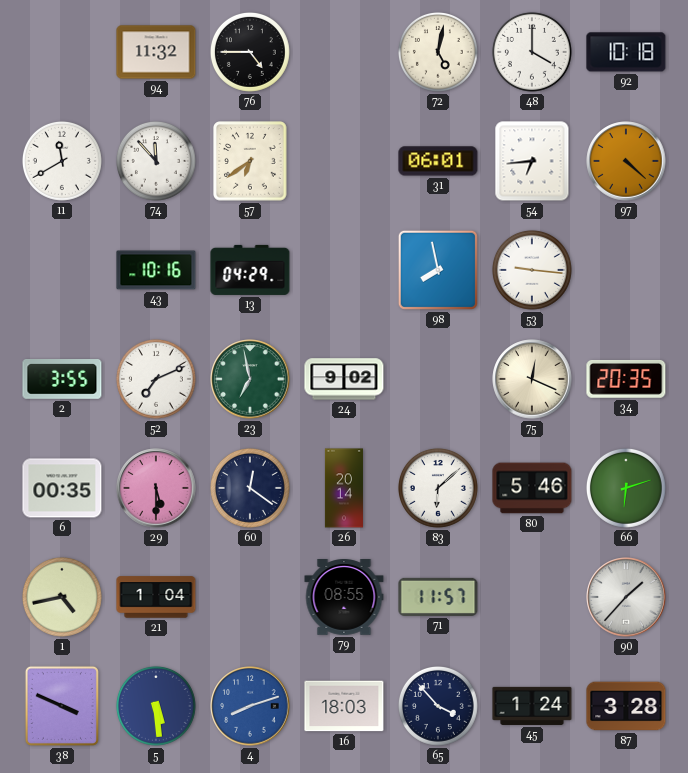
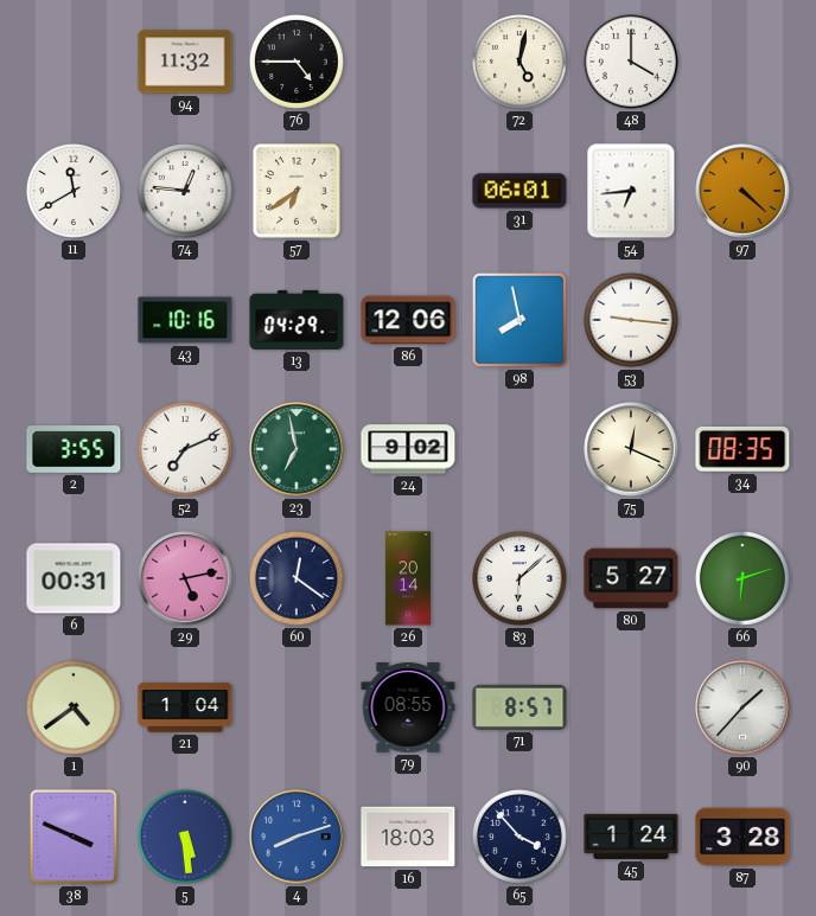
92: 10:18 -> none (626, 52)
74: 11:53 -> 12:46 (185, 191)
86: none -> 12:06 (408, 320)
34: 20:35 -> 08:35 (742, 449)
6: 00:35 -> 00:31 (74, 578)
29: 5:30 -> 5:13 (185, 578)
80: 5:46 -> 5:27 (631, 578)
1: 4:43 -> 4:39 (74, 707)
71: 11:57 -> 8:57 (519, 707)
